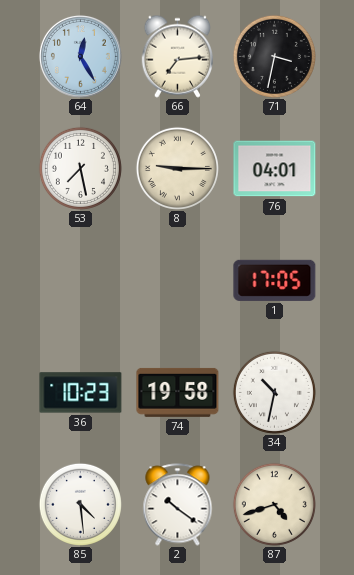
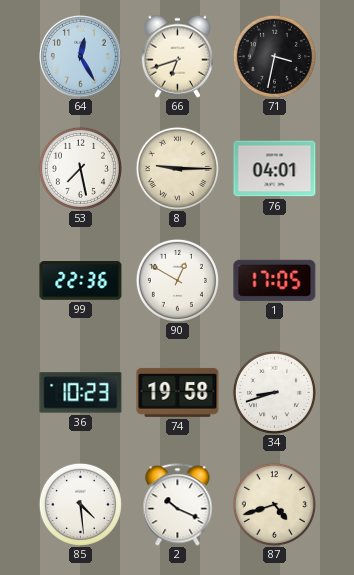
66: 7:14 -> 6:42 (177, 56)
99: none -> 22:36 (81, 281)
90: none -> 12:50 (177, 280)
34: 10:32 -> 8:42 (274, 392)
2: 10:21 -> 10:19 (178, 505)
